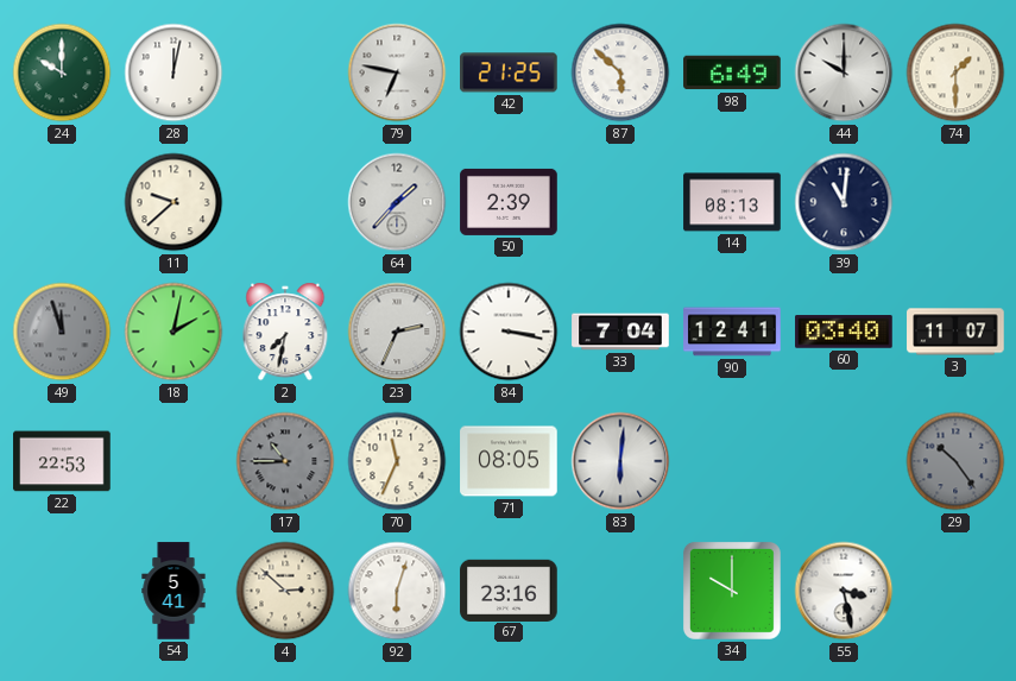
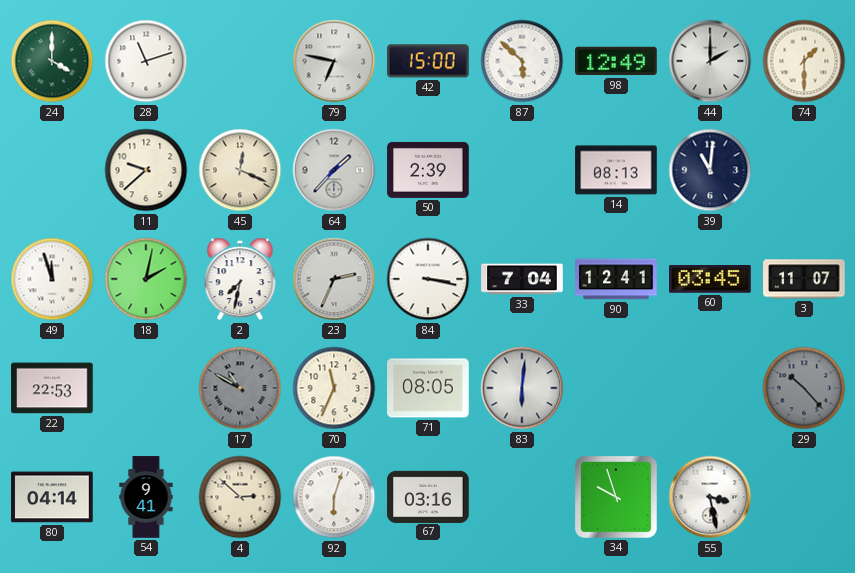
24: 10:00 -> 4:00 (52, 61)
28: 12:02 -> 11:12 (146, 61)
42: 21:25 -> 15:00 (429, 61)
98: 6:49 -> 12:49 (616, 61)
44: 10:00 -> 2:00 (710, 61)
45: none -> 12:19 (240, 170)
49 dial: grey -> white (52, 279)
60: 03:40 -> 03:45 (710, 279)
17: 10:45 -> 10:50 (240, 388)
29: 10:24 -> 10:23 (804, 388)
80: none -> 04:14 (52, 497)
54: 5:41 -> 9:41 (146, 497)
67: 23:16 -> 03:16 (428, 496)
34: 10:00 -> 9:57 (616, 497)
